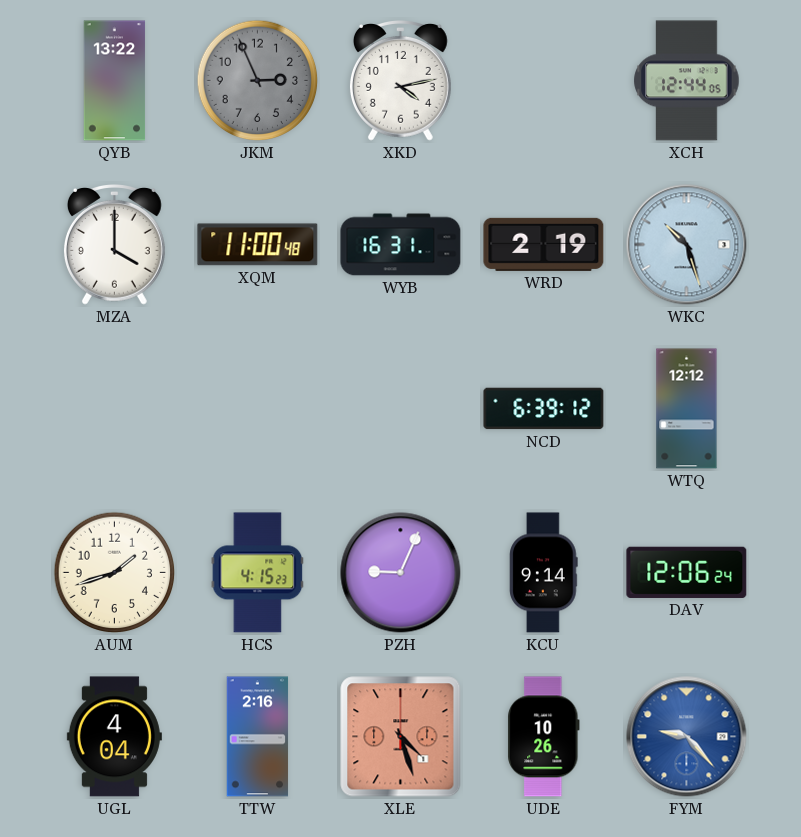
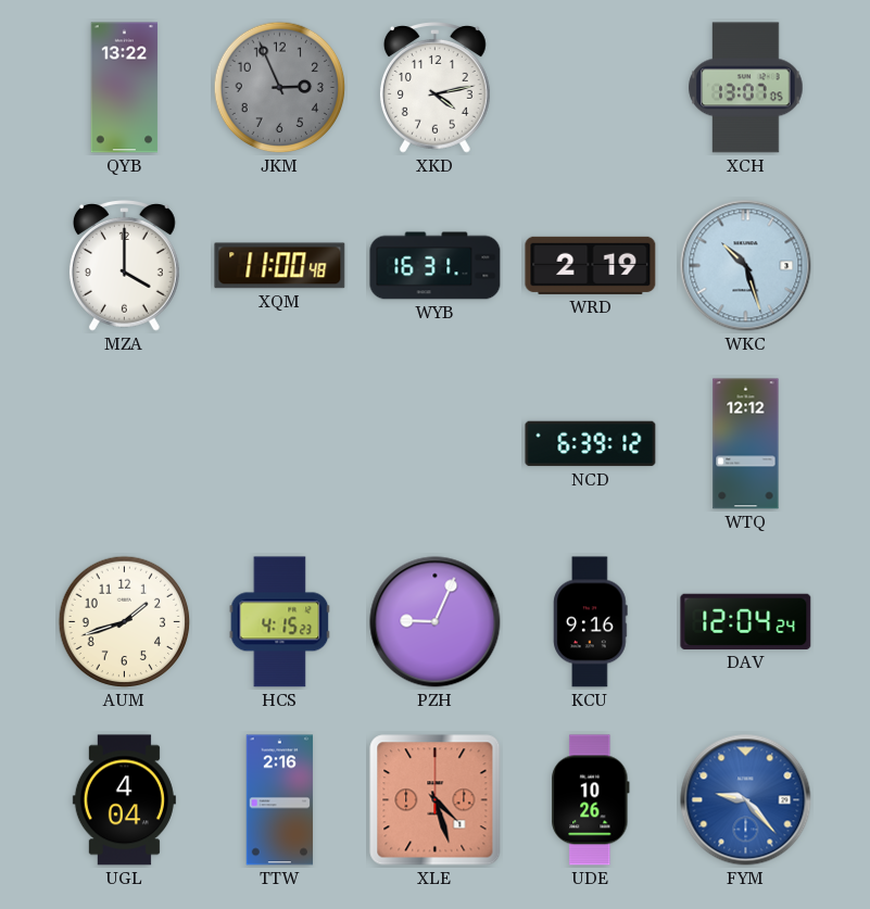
XCH: 12:44 -> 13:07 (746, 88)
KCU: 9:14 -> 9:16 (591, 622)
DAV: 12:06 -> 12:04 (746, 621)
